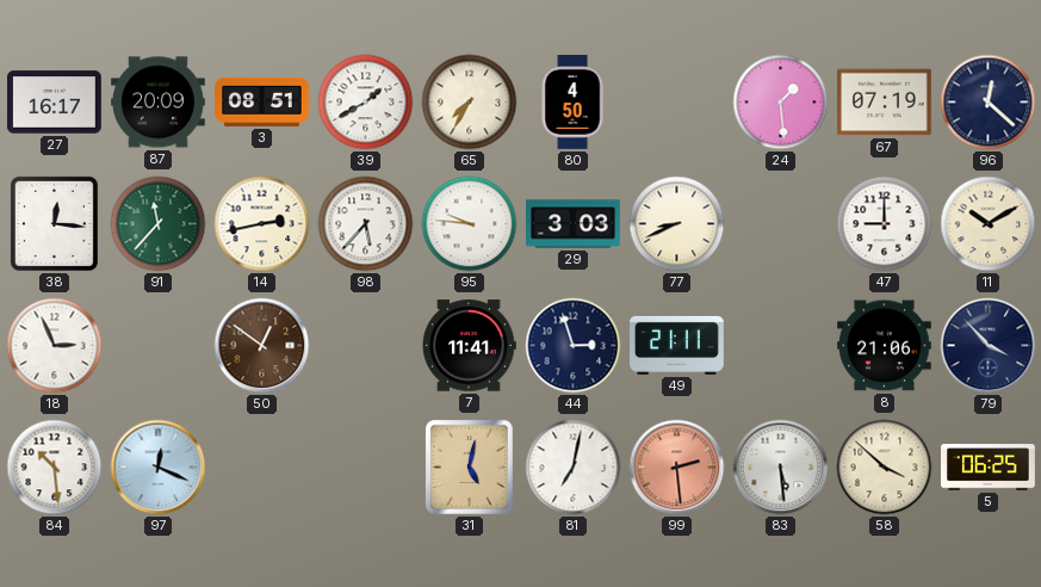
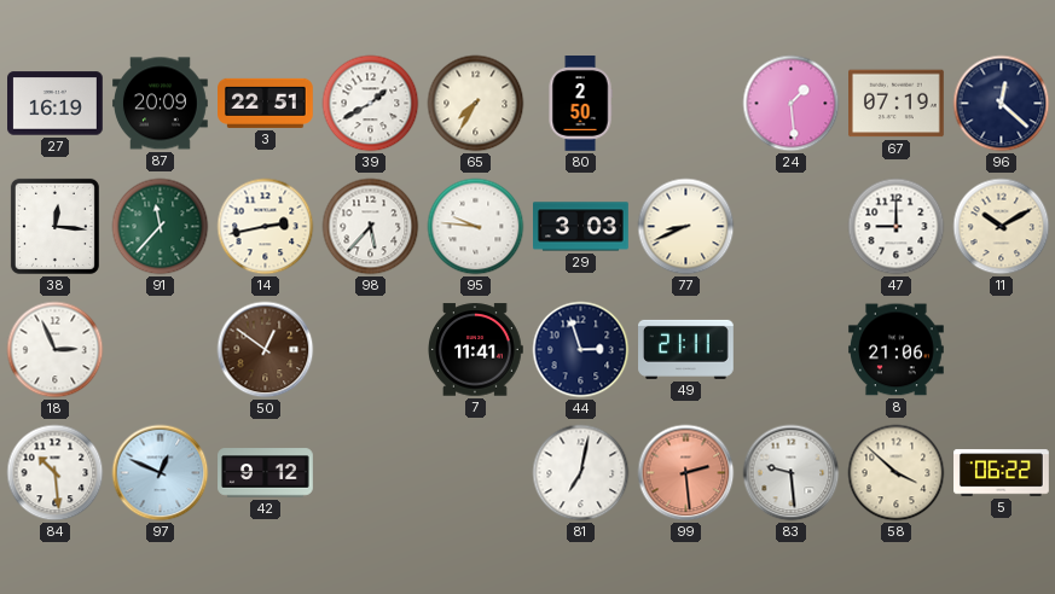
27: 16:17 -> 16:19 (56, 104)
3: 08:51 -> 22:51 (266, 103)
80: 4:50 -> 2:50 (580, 104)
79: 3:53 -> none (989, 346)
97: 12:19 -> 12:49 (161, 473)
42: none -> 9:12 (266, 473)
31: 5:02 -> none (469, 466)
83: 5:29 -> 9:29 (792, 473)
5: 06:25 -> 06:22 (1002, 473)
